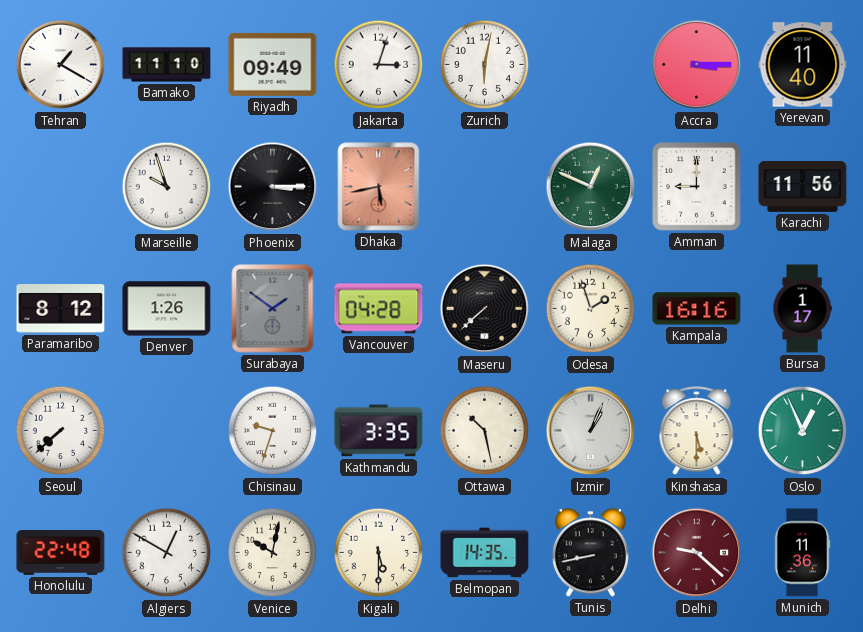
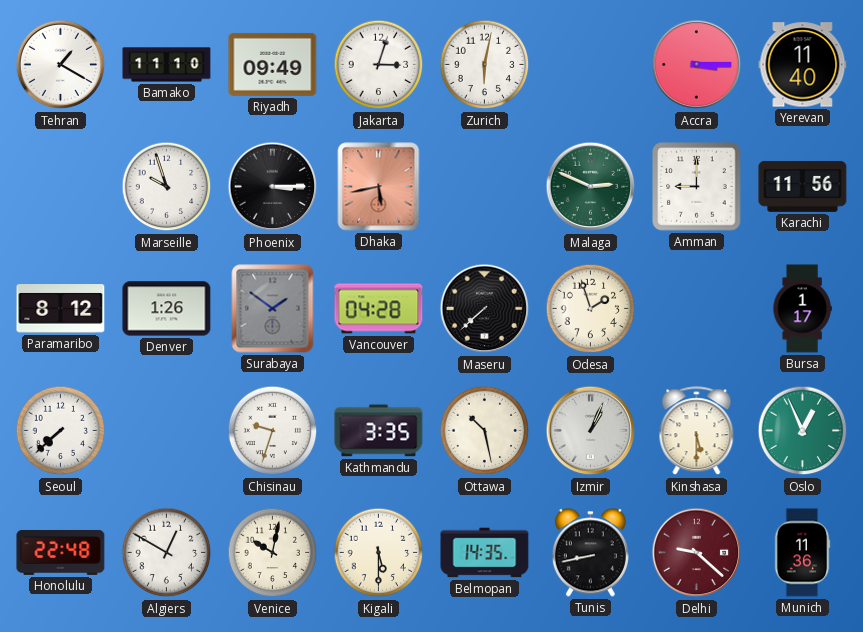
Malaga: 12:49 -> 2:49 (591, 187)
Kampala: 16:16 -> none (697, 309)
